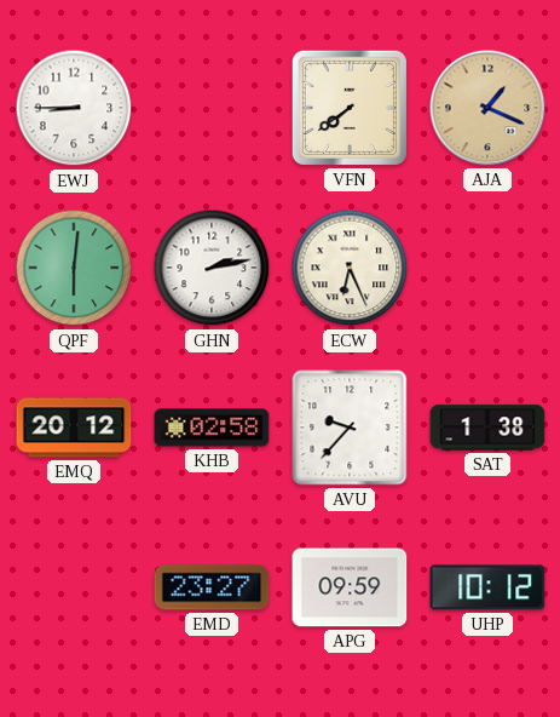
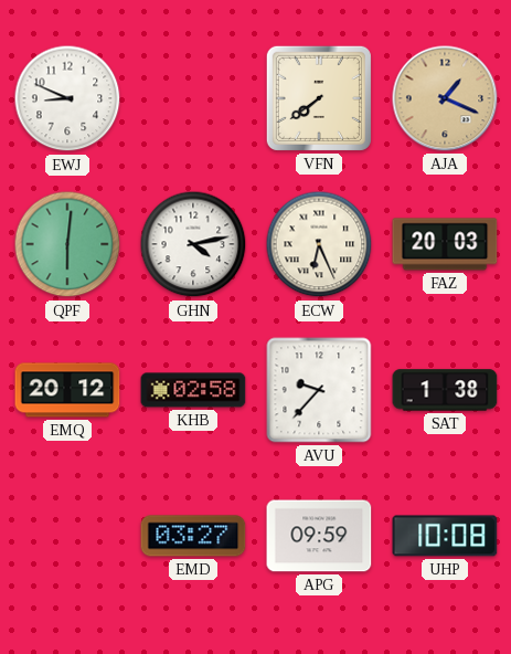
EWJ: 8:45 -> 8:49 (67, 98)
GHN: 2:13 -> 4:13 (193, 244)
FAZ: none -> 20:03 (445, 244)
EMD: 23:27 -> 03:27 (193, 536)
UHP: 10:12 -> 10:08 (445, 536)
